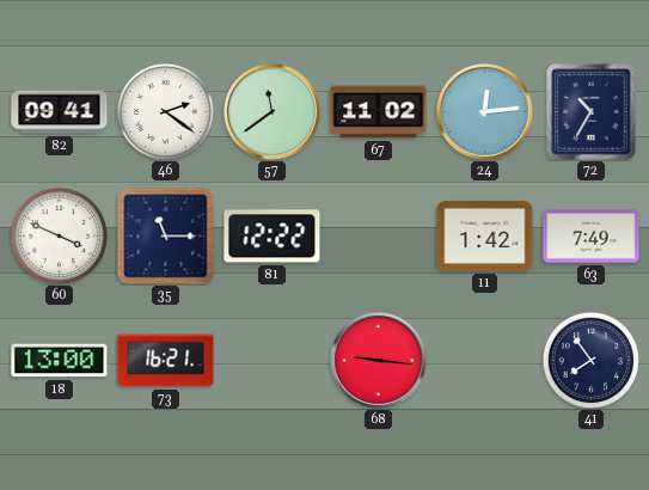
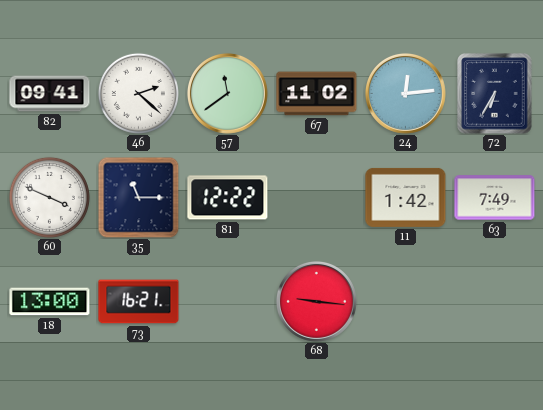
46: 2:21 -> 2:22 (138, 93)
72: 10:35 -> 6:35 (495, 94)
41: 7:54 -> none (590, 360)
